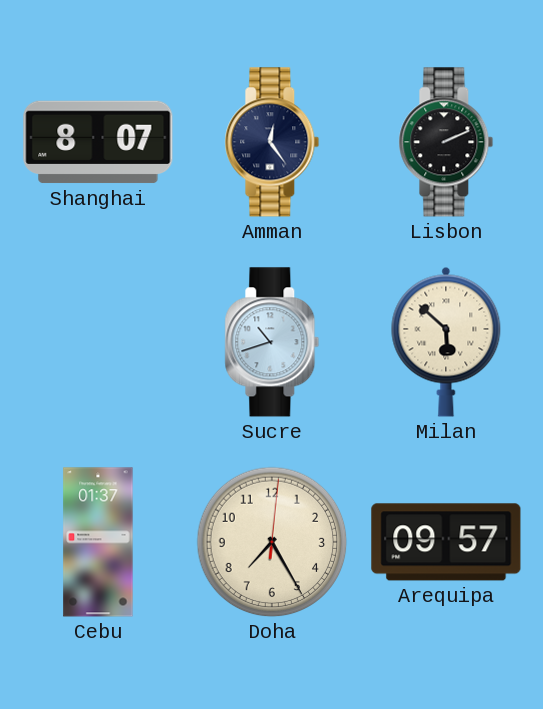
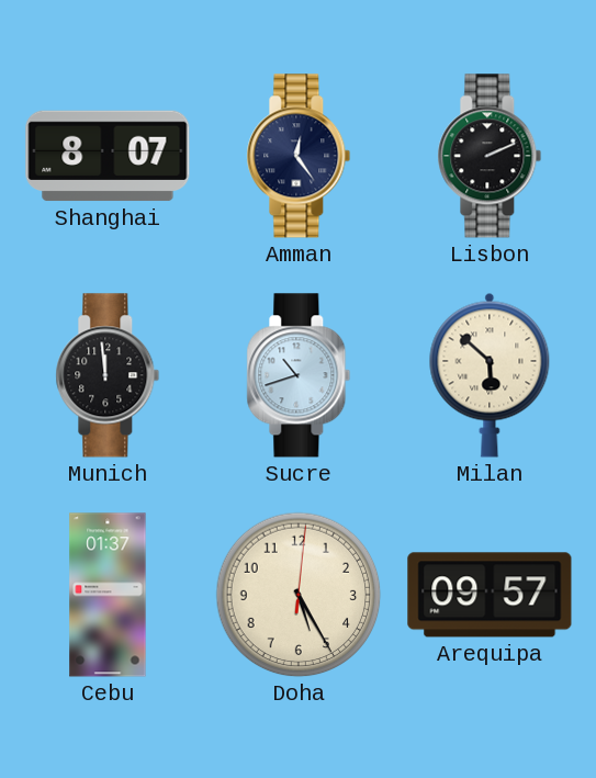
Munich: none -> 11:59 (108, 375)
Doha: 7:25 -> 5:25 (299, 595)
